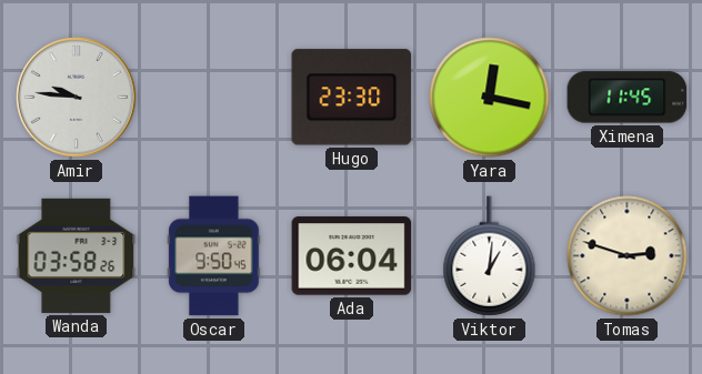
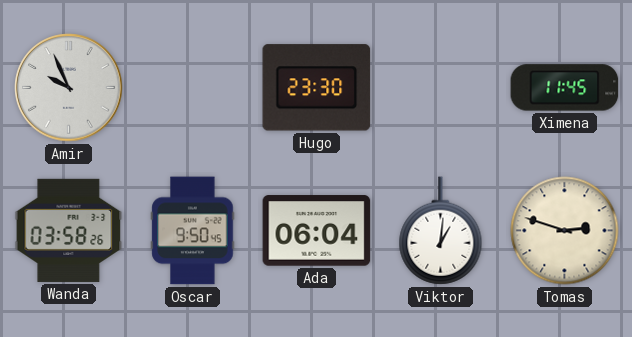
Amir: 9:46 -> 9:56 (69, 88)
Yara: 12:17 -> none (490, 98)
